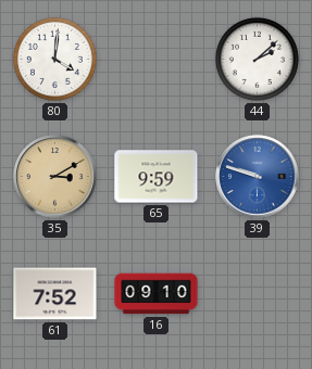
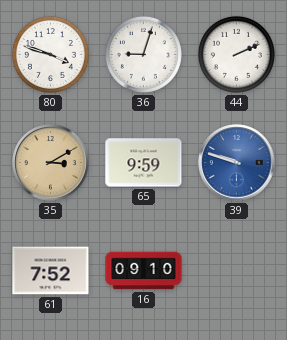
80: 4:01 -> 3:48 (50, 54)
36: none -> 9:03 (143, 54)
44: 2:08 -> 2:11 (236, 54)
